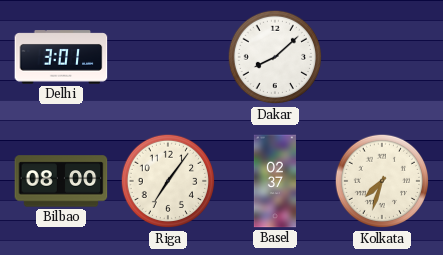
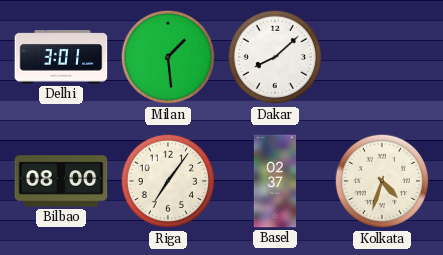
Milan: none -> 1:29 (168, 57)
Kolkata: 7:33 -> 4:33 (382, 181)
